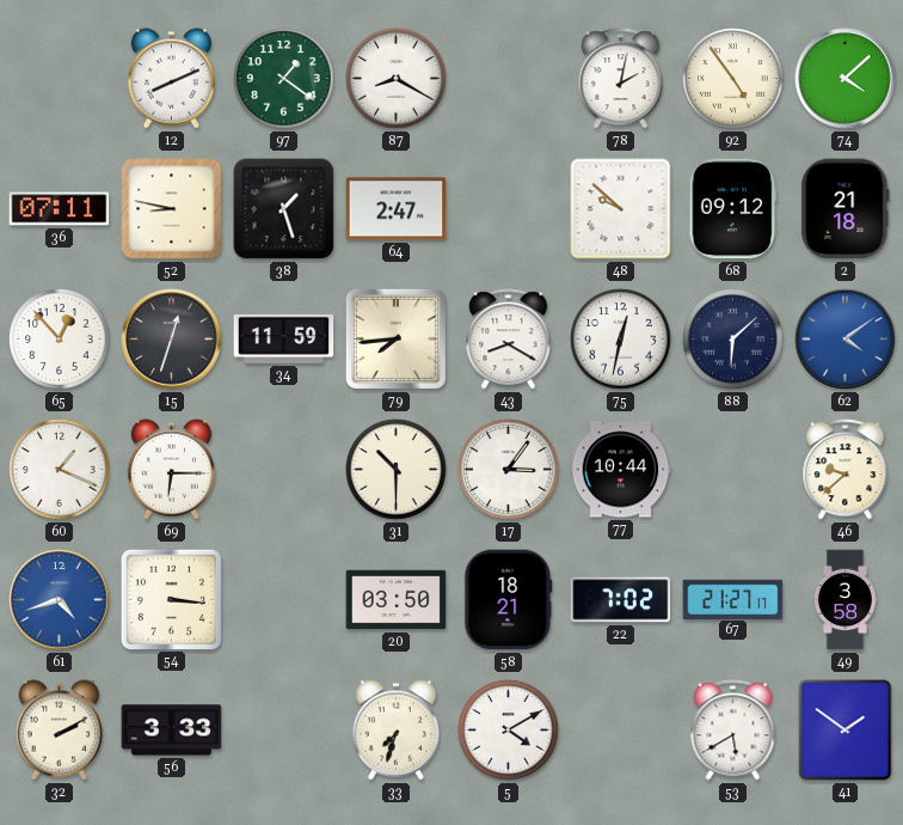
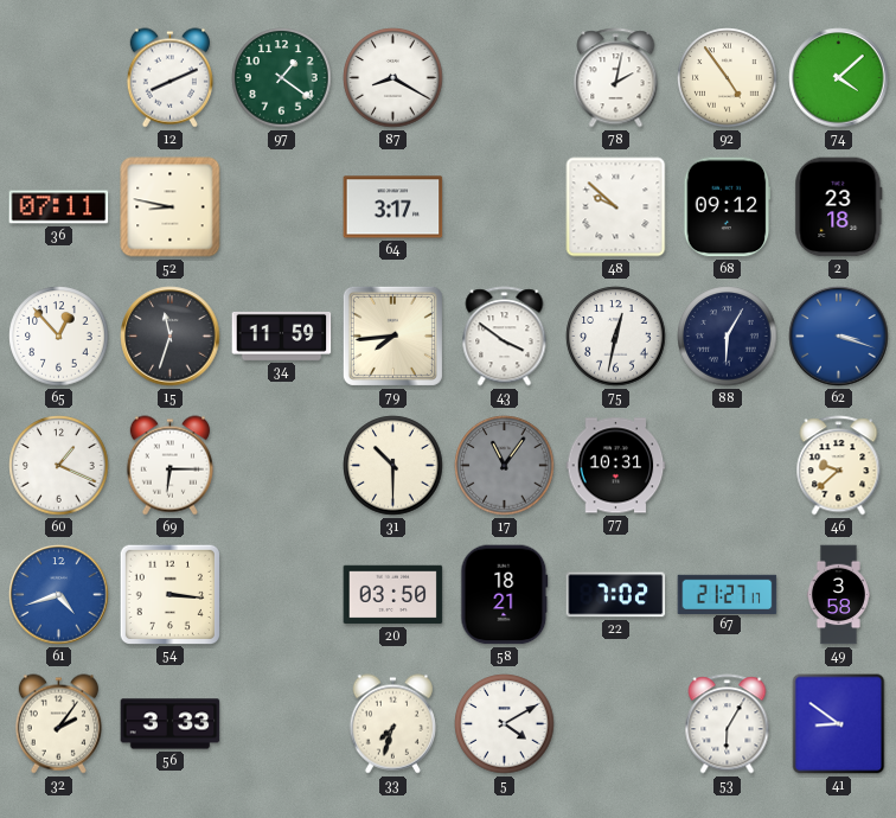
38: 1:27 -> none (284, 209)
64: 2:47 -> 3:17 (393, 207)
2: 21:18 -> 23:18 (839, 207)
15: 12:33 -> 11:33 (171, 337)
43: 8:20 -> 3:51 (505, 337)
88: 6:08 -> 6:05 (728, 337)
62: 4:09 -> 3:18 (839, 337)
17: 3:06 -> 11:06 (505, 466)
17 dial: white -> grey (505, 466)
77: 10:44 -> 10:31 (616, 466)
32: 2:10 -> 2:06 (58, 724)
53: 5:40 -> 6:05 (728, 724)
41: 1:51 -> 8:51 (839, 724)
